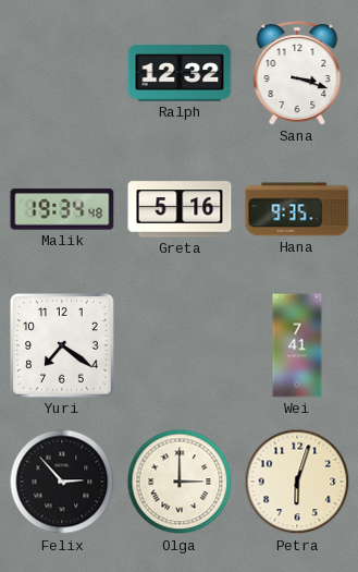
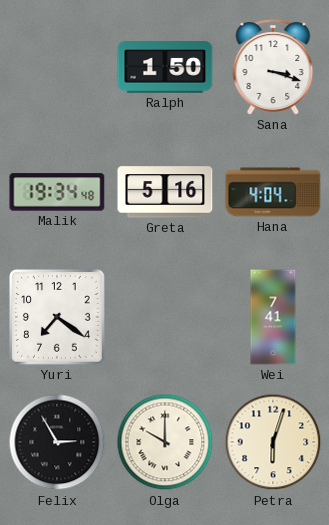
Ralph: 12:32 -> 1:50 (165, 67)
Hana: 9:35 -> 4:04 (273, 192)
Felix: 2:53 -> 2:55 (57, 442)
Olga: 3:00 -> 10:00 (165, 442)
